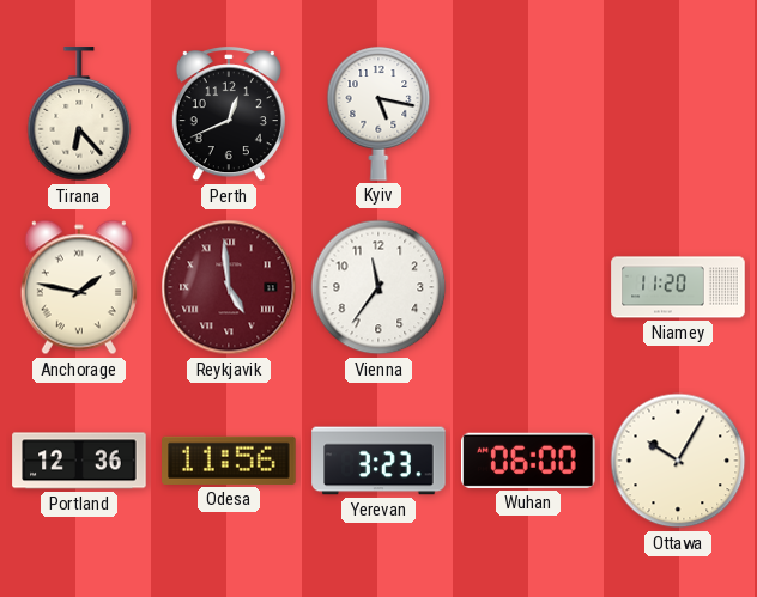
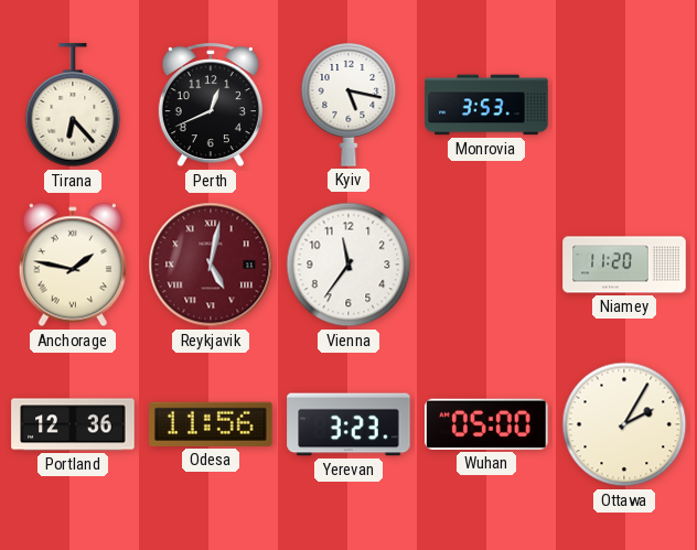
Monrovia: none -> 3:53 (486, 105)
Reykjavik: 4:59 -> 5:02 (211, 265)
Wuhan: 06:00 -> 05:00 (487, 424)
Ottawa: 10:05 -> 2:05 (624, 424)
